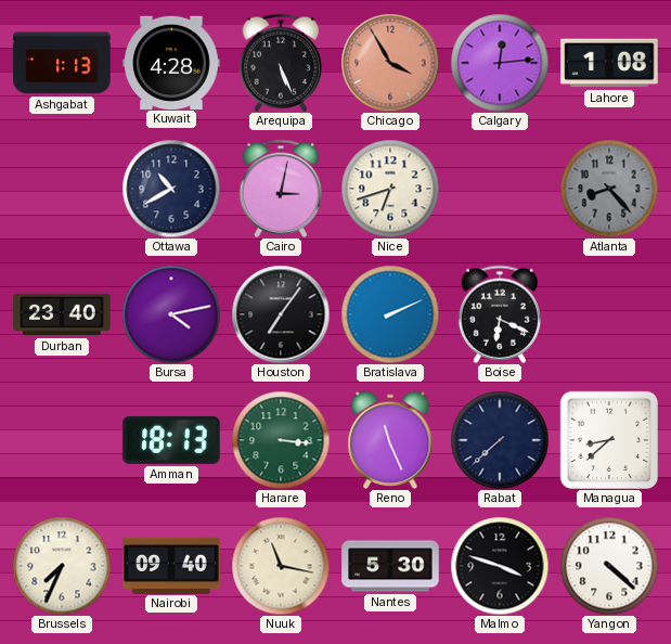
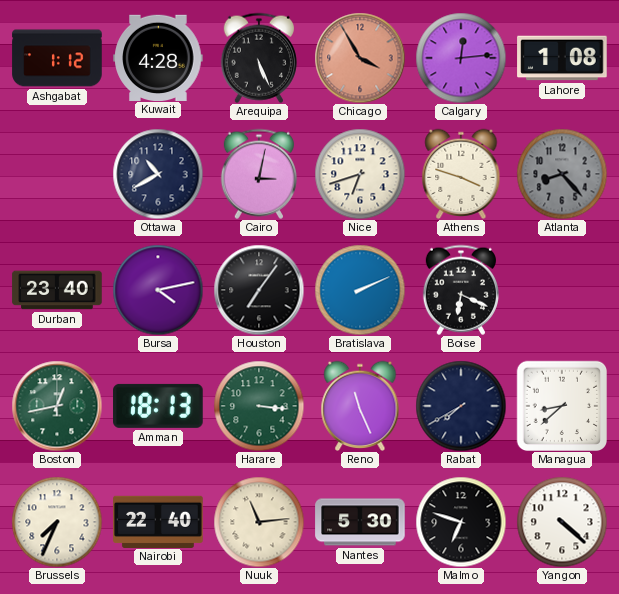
Ashgabat: 1:13 -> 1:12 (57, 58)
Athens: none -> 3:48 (461, 173)
Boston: none -> 12:43 (57, 406)
Rabat: 7:38 -> 7:40 (461, 406)
Nairobi: 09:40 -> 22:40 (158, 521)
Nuuk: 11:17 -> 11:14 (259, 522)
Malmo: 3:48 -> 6:48 (461, 522)
